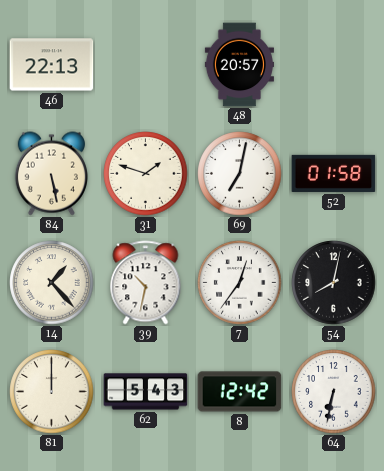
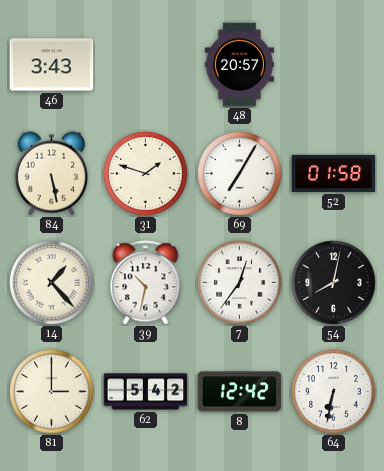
46: 22:13 -> 3:43 (52, 65)
69: 7:02 -> 7:05 (240, 174)
81: 12:00 -> 3:00 (52, 392)
62: 5:43 -> 5:42 (146, 392)
